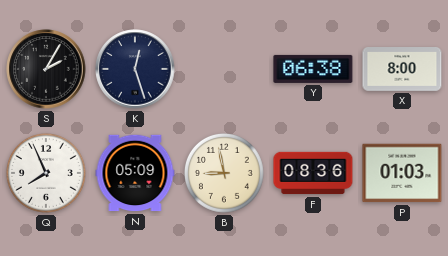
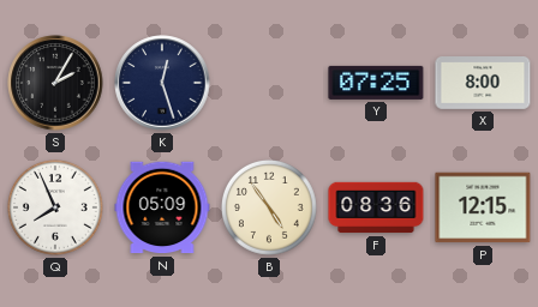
Y: 06:38 -> 07:25 (376, 83)
B: 8:58 -> 4:54 (269, 207)
P: 01:03 -> 12:15 (483, 207)
